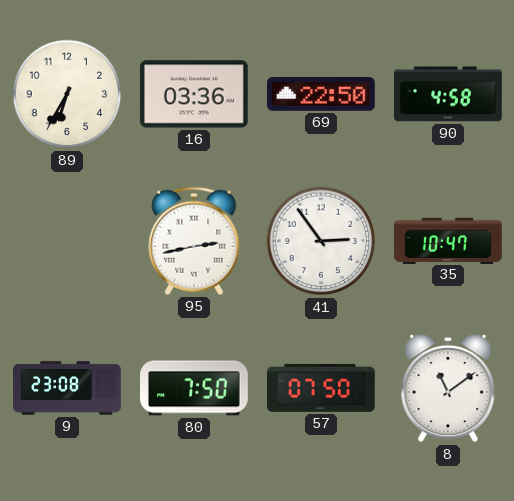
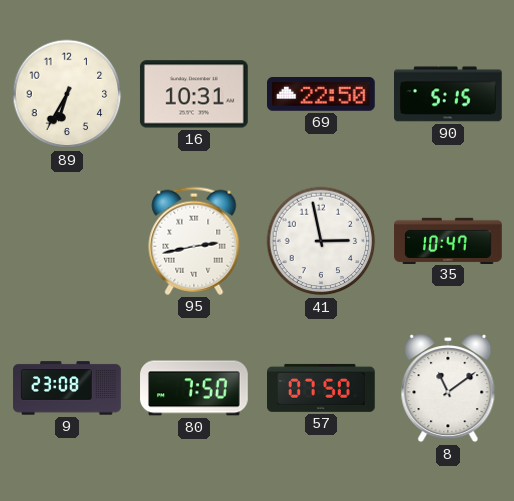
16: 03:36 -> 10:31 (194, 94)
90: 4:58 -> 5:15 (449, 94)
41: 2:54 -> 2:58 (321, 241)
